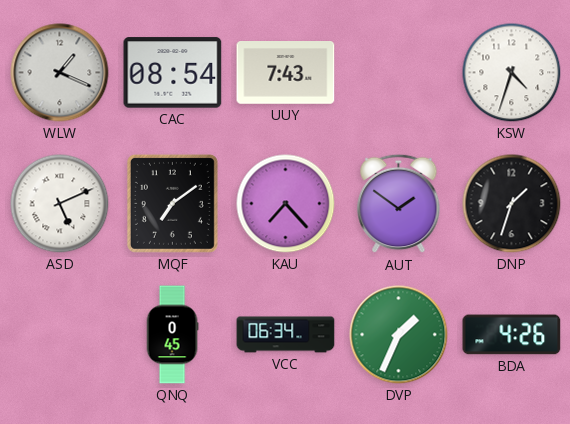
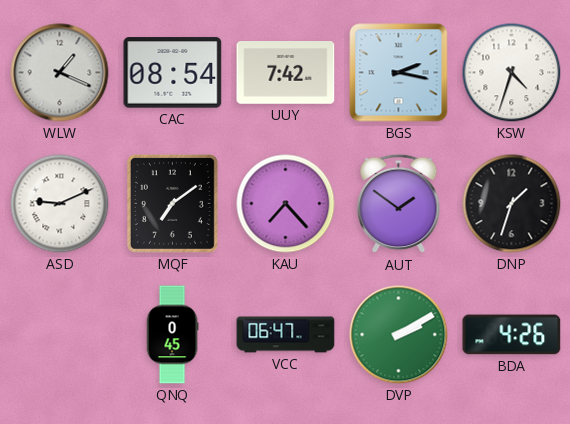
UUY: 7:43 -> 7:42 (286, 73)
BGS: none -> 2:17 (399, 73)
ASD: 5:11 -> 9:11 (60, 204)
VCC: 06:34 -> 06:47 (286, 335)
DVP: 1:34 -> 2:10 (399, 335)
